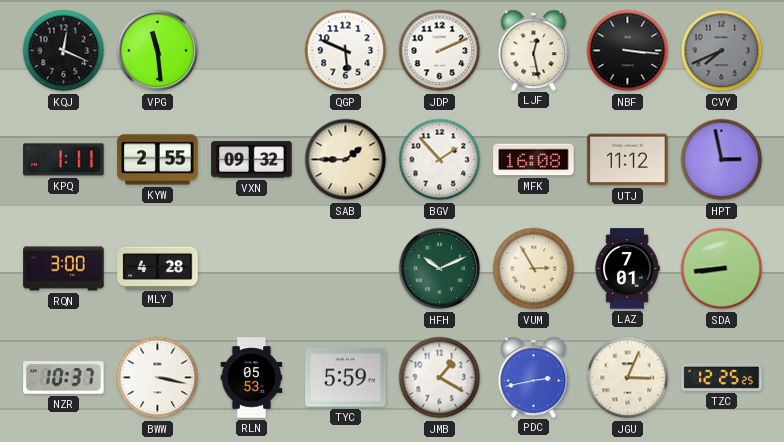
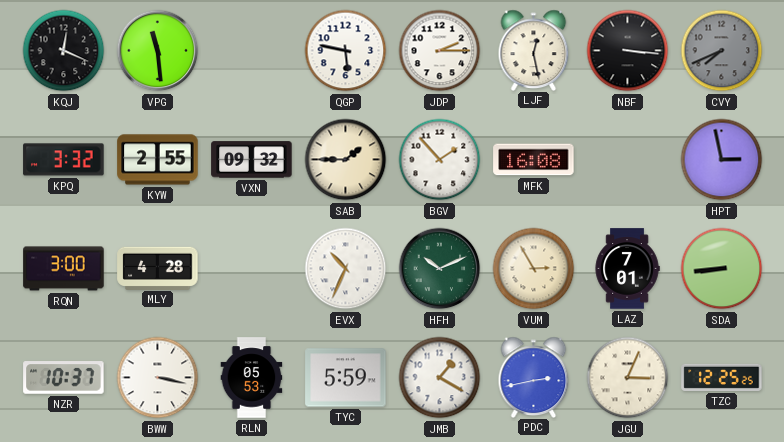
QGP: 5:49 -> 5:47 (346, 51)
JDP: 2:11 -> 2:15 (440, 51)
KPQ: 1:11 -> 3:32 (64, 160)
UTJ: 11:12 -> none (628, 160)
EVX: none -> 10:34 (346, 269)
